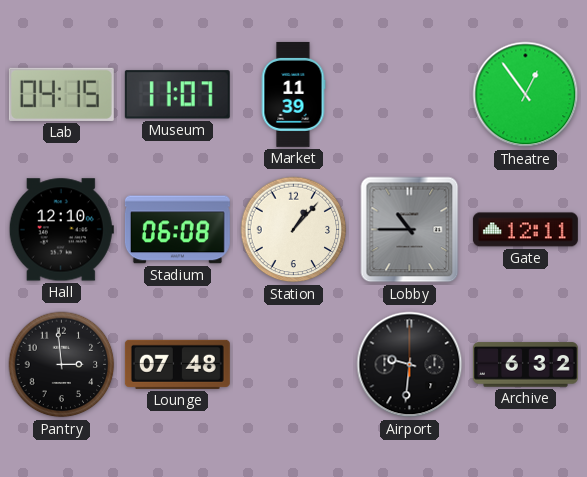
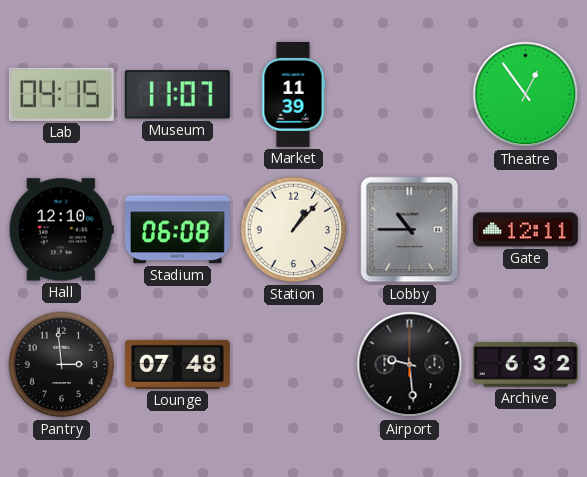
Airport: 9:31 -> 9:29 (410, 365)
